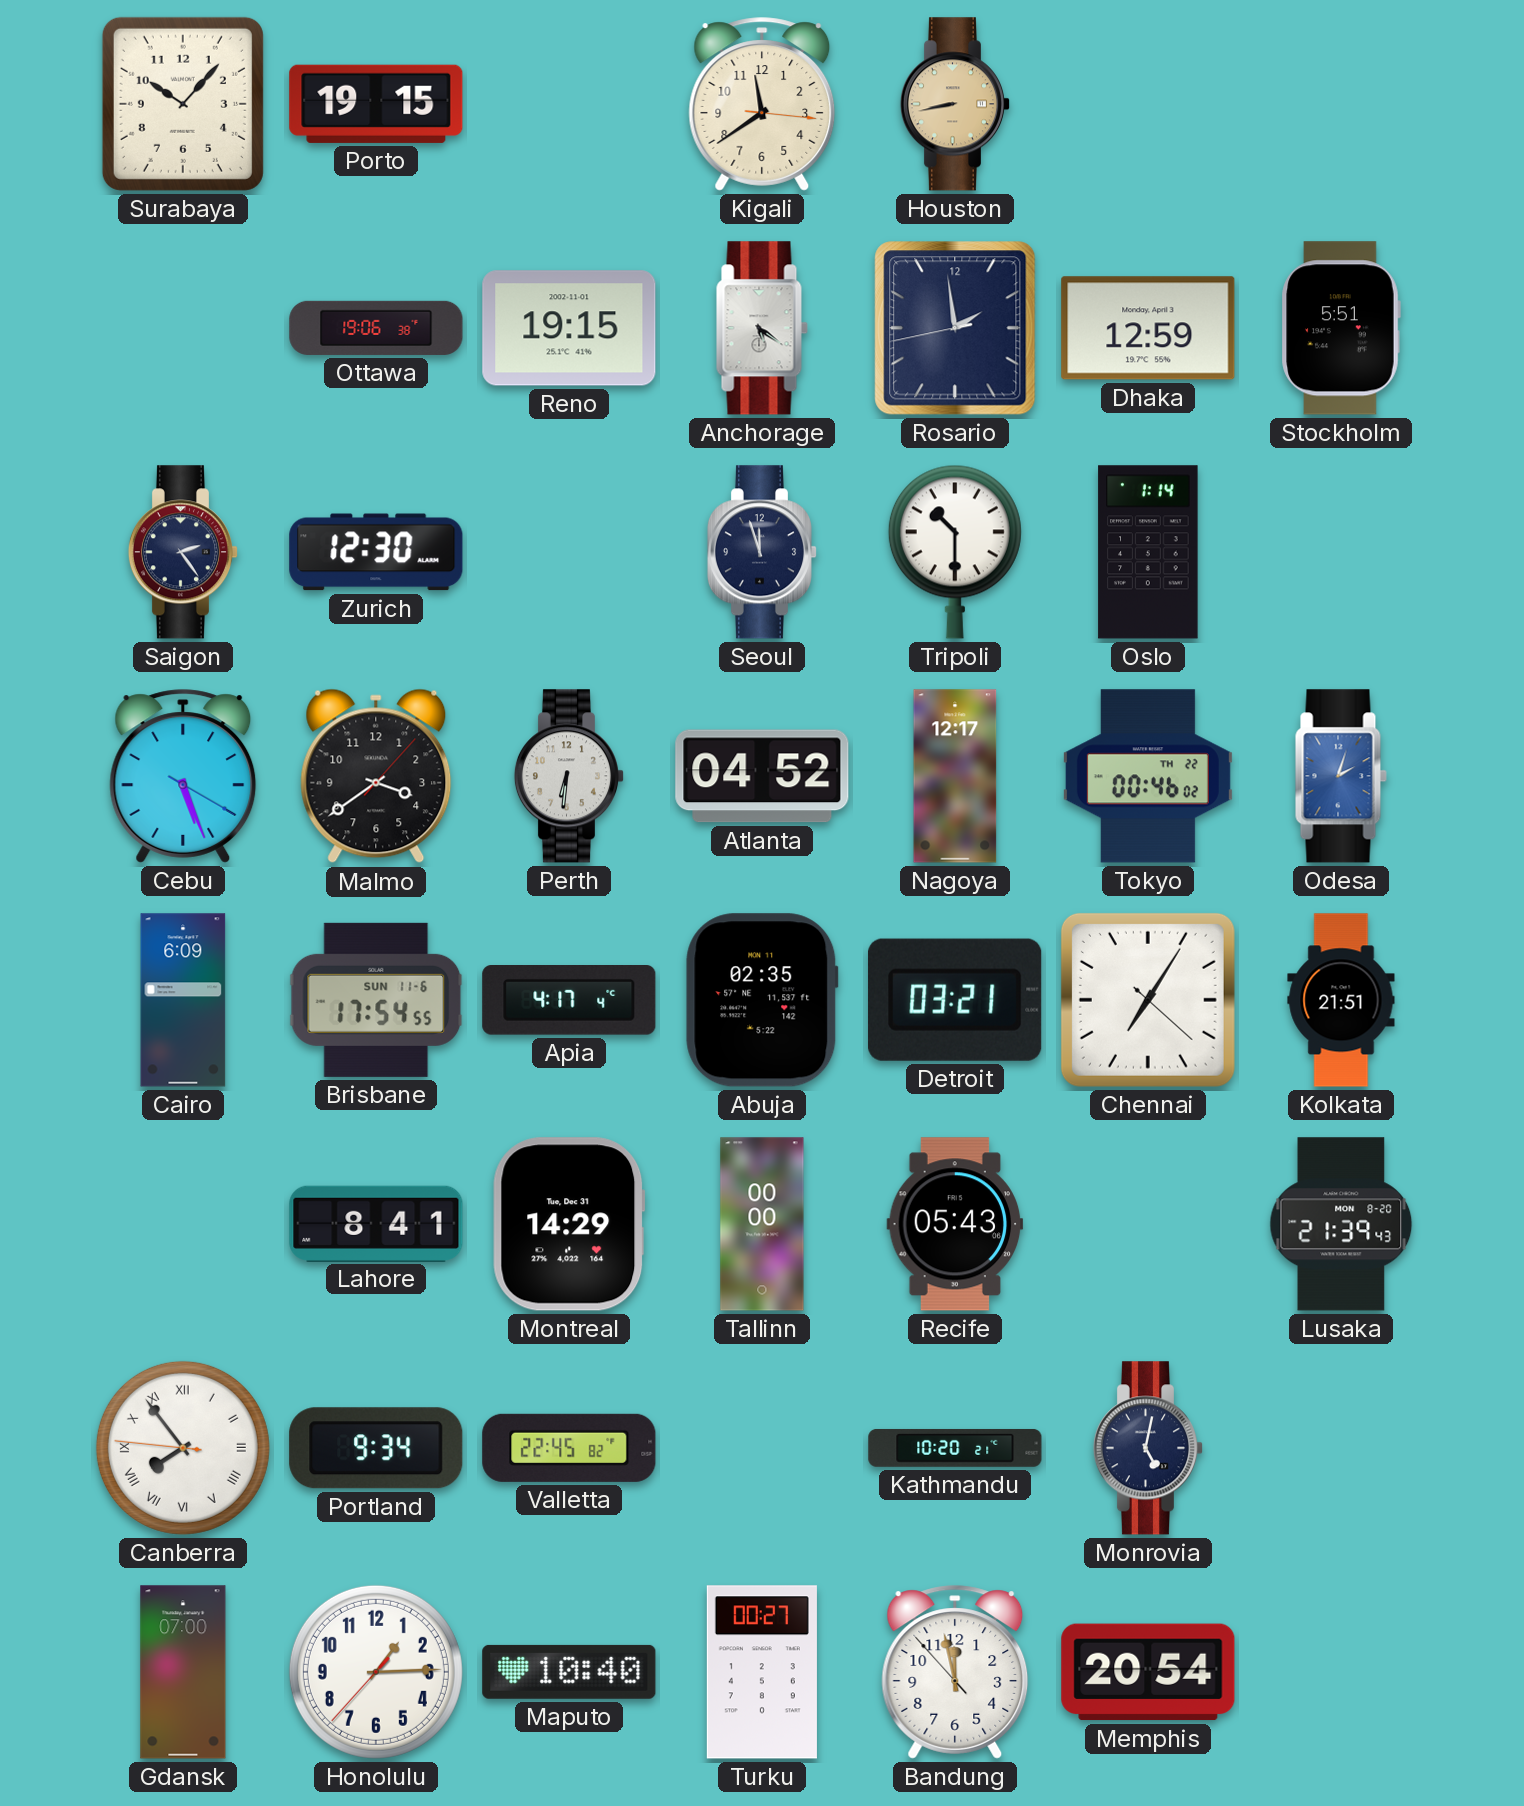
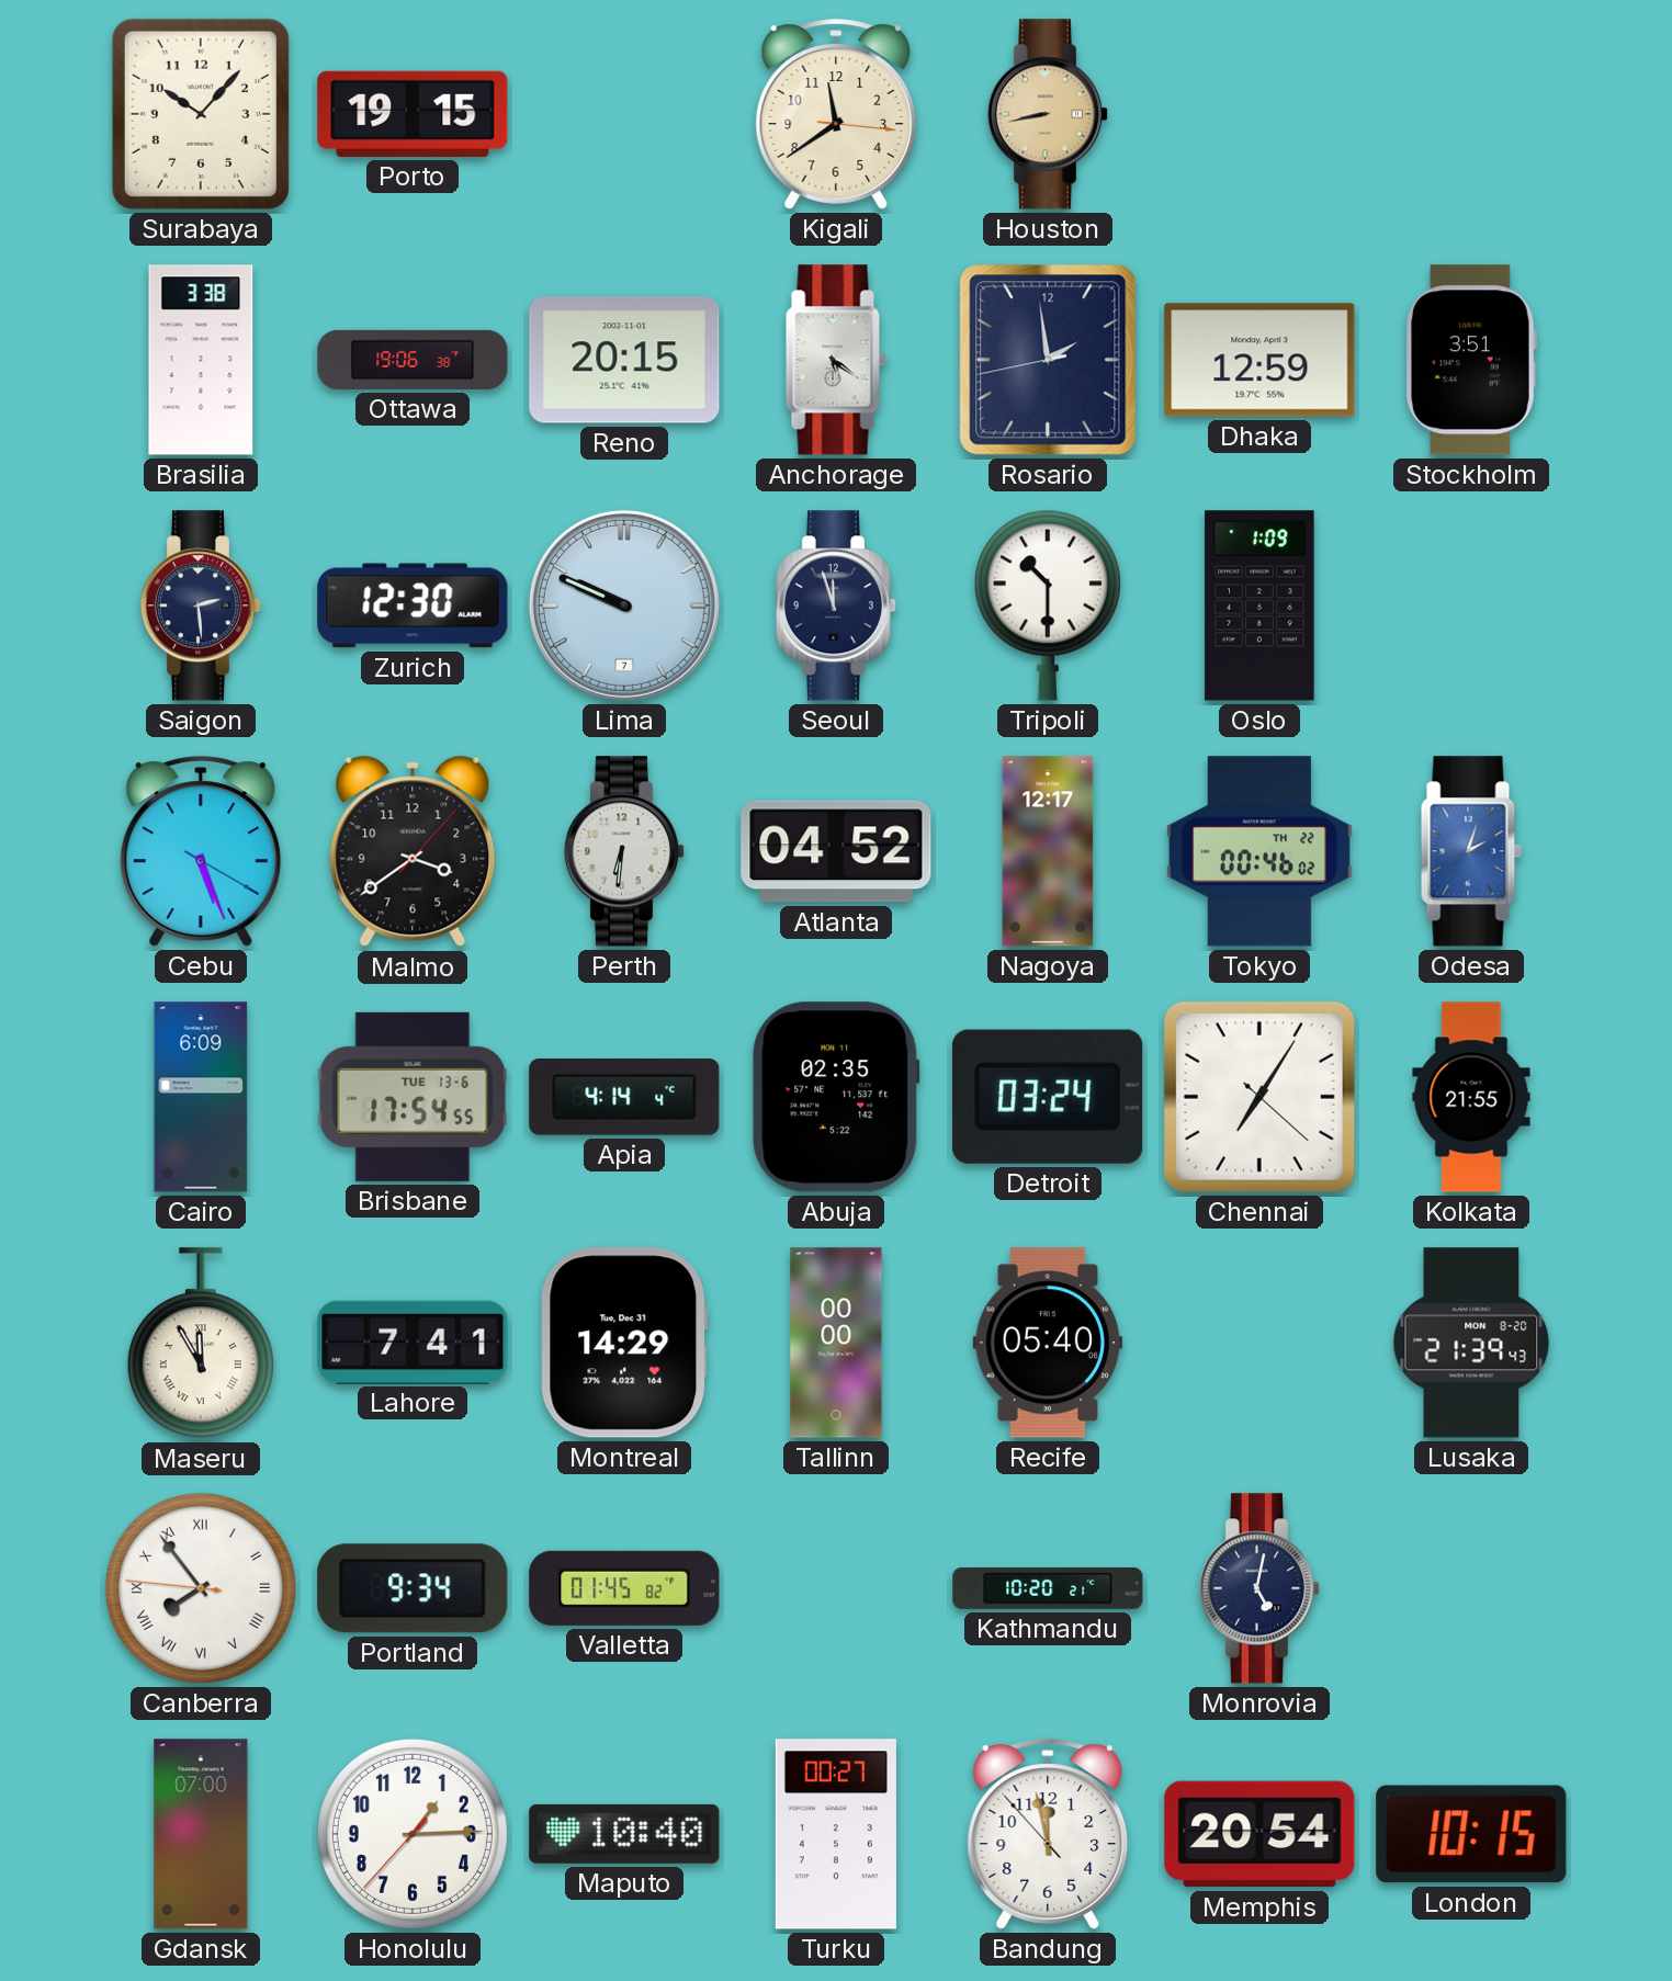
Brasilia: none -> 3:38 (201, 360)
Reno: 19:15 -> 20:15 (624, 360)
Stockholm: 5:51 -> 3:51 (1471, 360)
Saigon: 2:24 -> 2:29 (201, 605)
Lima: none -> 9:49 (624, 605)
Oslo: 1:14 -> 1:09 (1259, 605)
Brisbane date: SUN 11-6 -> TUE 13-6 (413, 1097)
Apia: 4:17 -> 4:14 (624, 1098)
Detroit: 03:21 -> 03:24 (1048, 1097)
Kolkata: 21:51 -> 21:55 (1471, 1097)
Maseru: none -> 11:55 (201, 1344)
Lahore: 8:41 -> 7:41 (413, 1342)
Recife: 05:43 -> 05:40 (1048, 1343)
Valletta: 22:45 -> 01:45 (624, 1588)
London: none -> 10:15 (1471, 1834)
